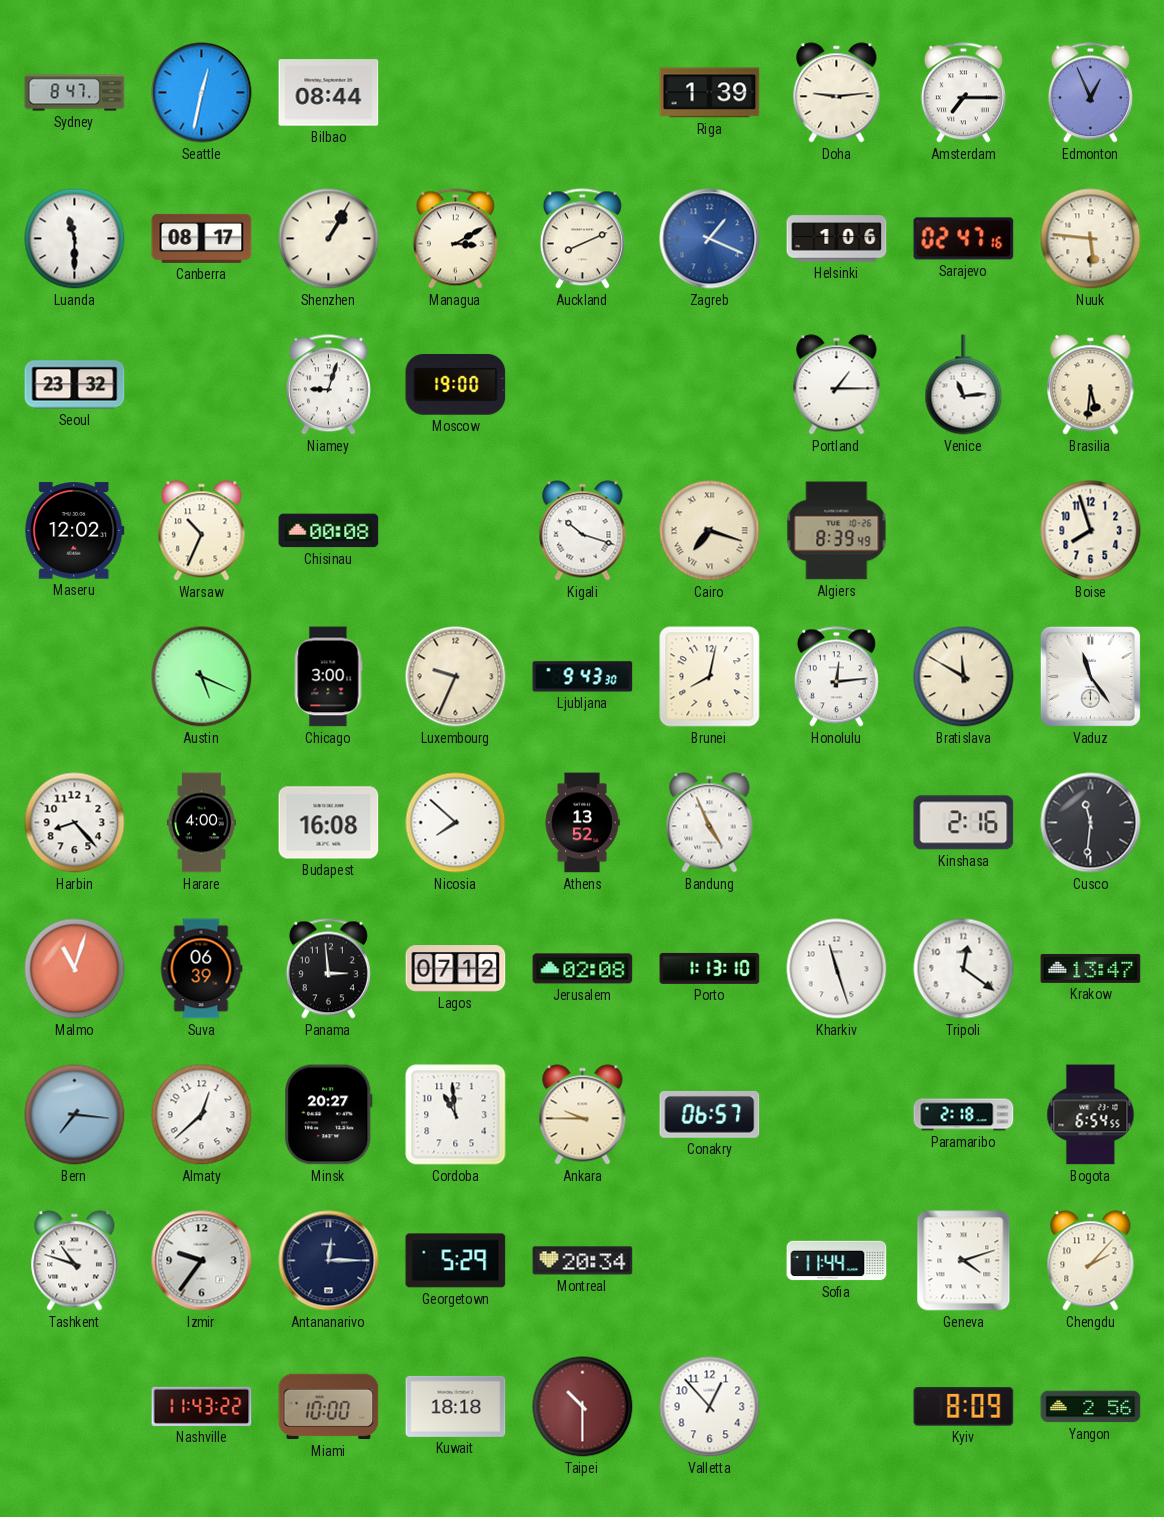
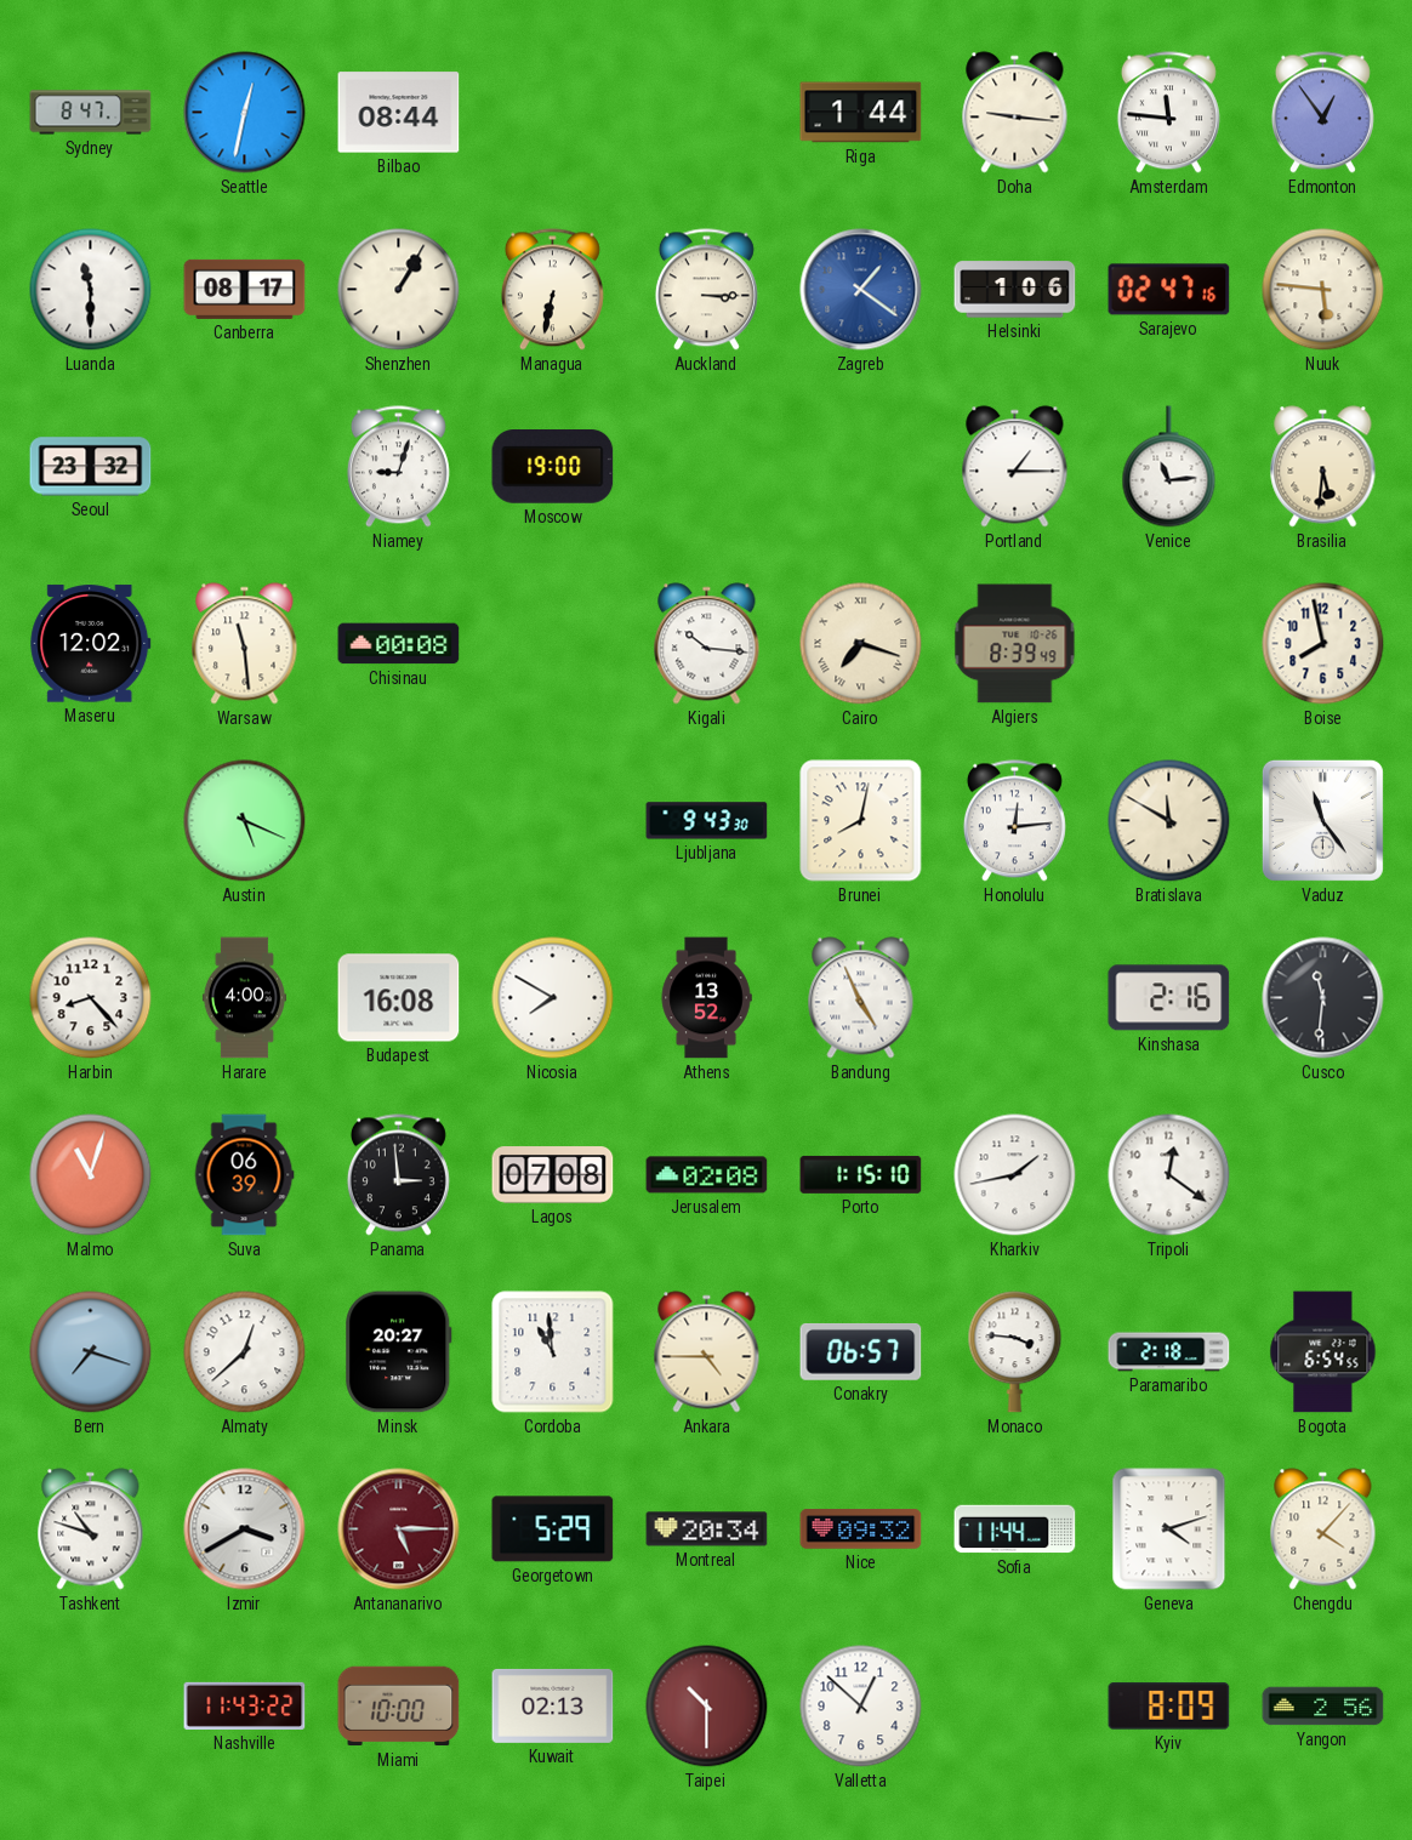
Riga: 1:39 -> 1:44 (861, 113)
Doha: 9:14 -> 9:16 (1015, 113)
Amsterdam: 7:15 -> 11:46 (1168, 113)
Edmonton: 12:56 -> 12:54 (1322, 113)
Managua: 3:10 -> 6:32 (552, 290)
Auckland: 8:11 -> 3:15 (706, 290)
Zagreb: 1:19 -> 1:21 (861, 290)
Warsaw: 10:34 -> 11:29 (245, 644)
Kigali: 10:18 -> 10:16 (707, 644)
Boise: 7:57 -> 7:58 (1323, 644)
Chicago: 3:00 -> none (328, 677)
Luxembourg: 9:34 -> none (456, 677)
Nicosia: 7:52 -> 7:50 (553, 998)
Lagos: 07:12 -> 07:08 (553, 1175)
Porto: 1:13 -> 1:15 (861, 1174)
Kharkiv: 11:27 -> 1:43 (1015, 1175)
Krakow: 13:47 -> none (1091, 968)
Bern: 7:16 -> 7:18 (91, 1352)
Ankara: 9:45 -> 4:45 (707, 1352)
Monaco: none -> 3:46 (1015, 1352)
Izmir: 9:36 -> 3:40 (245, 1529)
Antananarivo: 12:15 -> 5:15 (399, 1529)
Antananarivo dial: navy -> burgundy (399, 1529)
Nice: none -> 09:32 (861, 1529)
Chengdu: 2:07 -> 4:07 (1323, 1529)
Kuwait: 18:18 -> 02:13 (553, 1705)
Valletta: 12:53 -> 12:52 (861, 1707)
